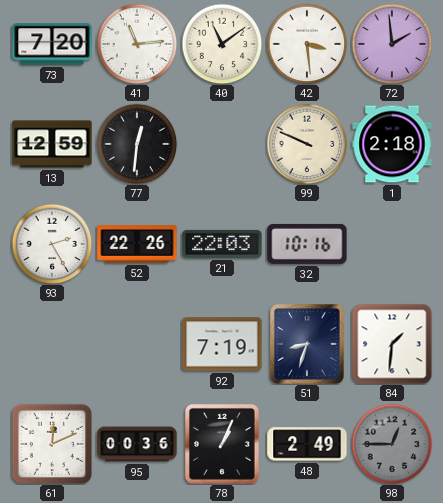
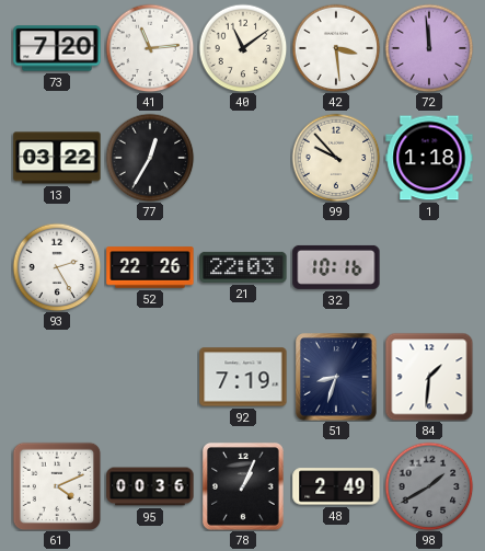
72: 1:59 -> 11:59 (429, 48)
13: 12:59 -> 03:22 (57, 158)
77: 12:31 -> 12:35 (150, 158)
99: 9:49 -> 9:53 (336, 158)
1: 2:18 -> 1:18 (429, 158)
61: 12:11 -> 4:11 (57, 486)
98: 12:45 -> 1:40 (429, 486)
